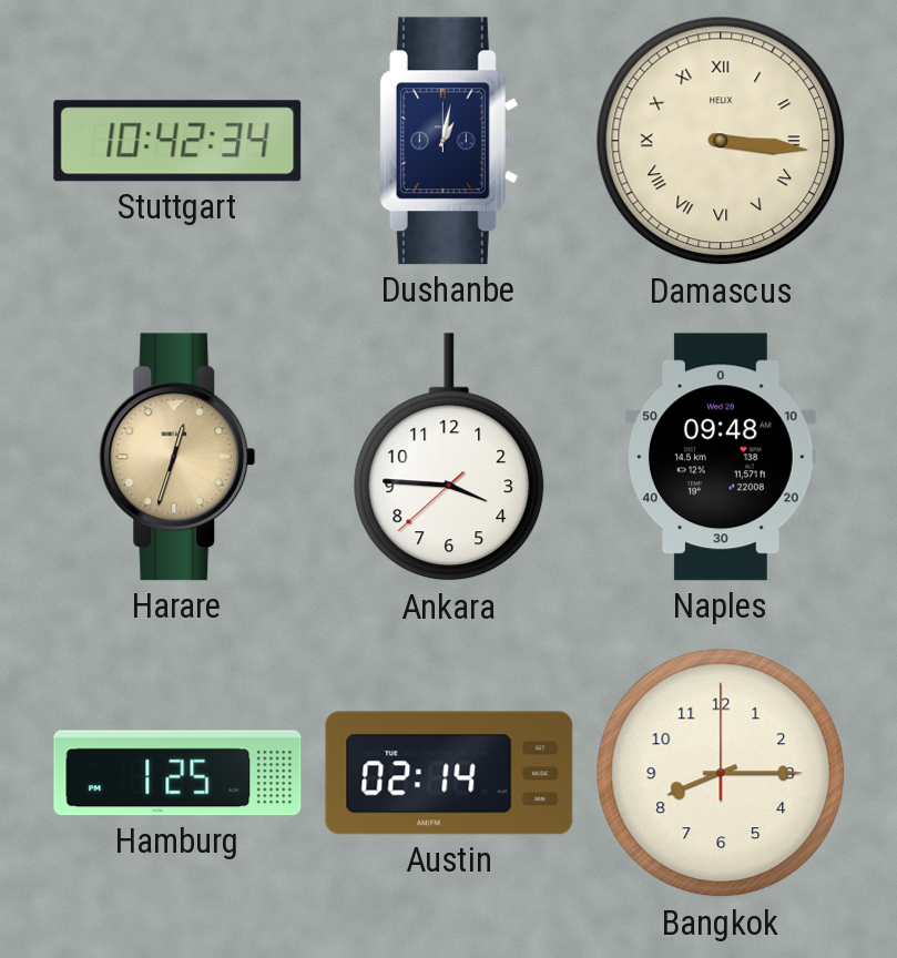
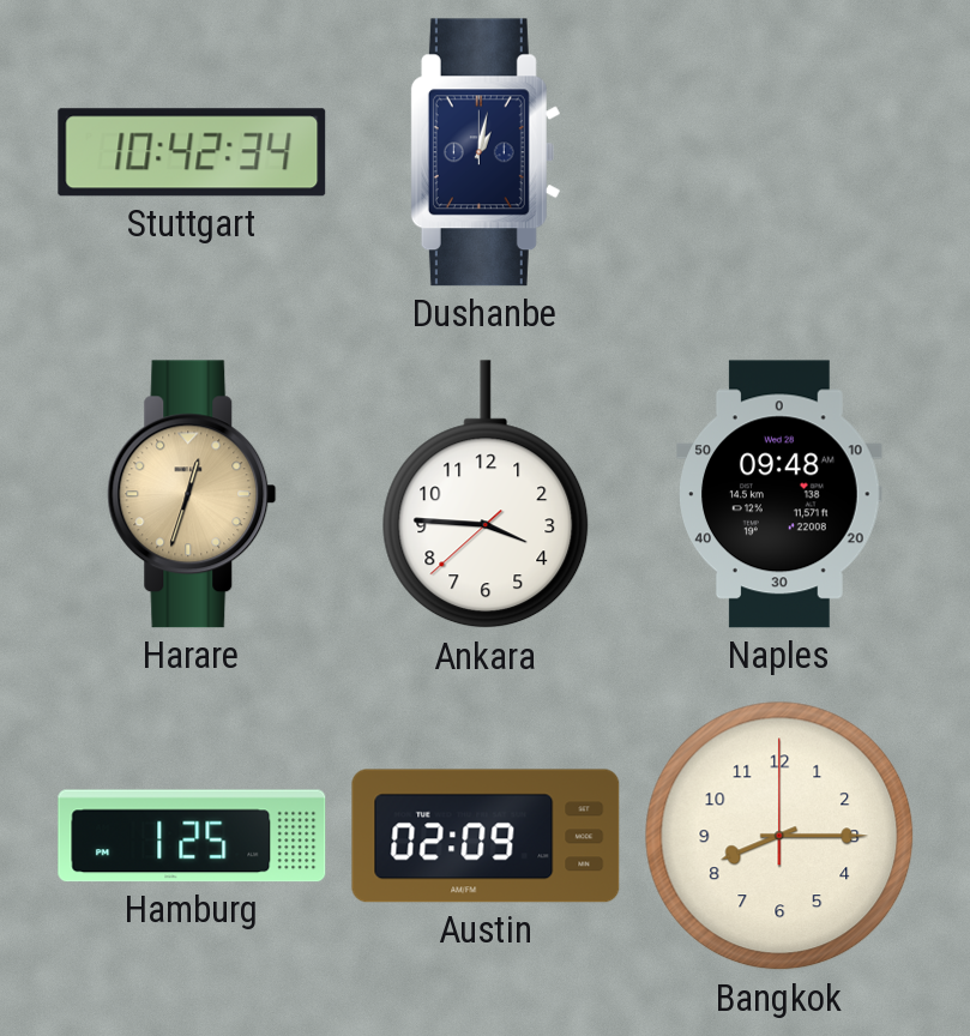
Damascus: 3:16 -> none (721, 141)
Austin: 02:14 -> 02:09 (486, 836)
